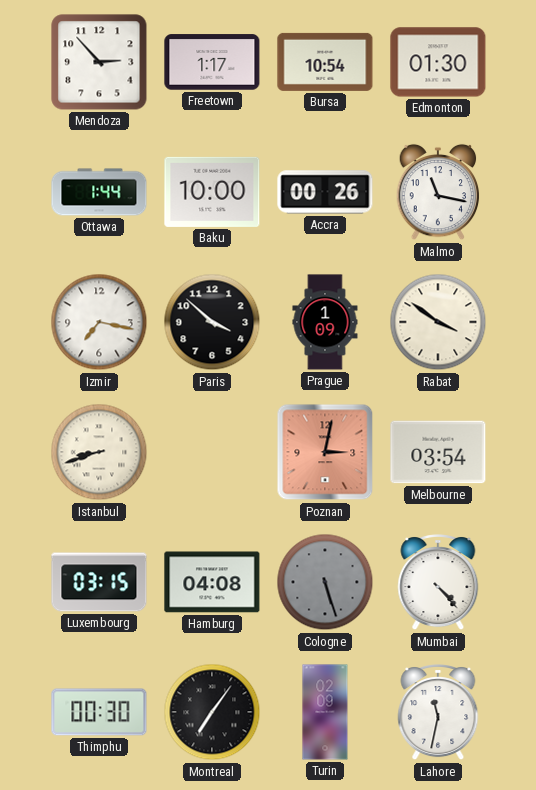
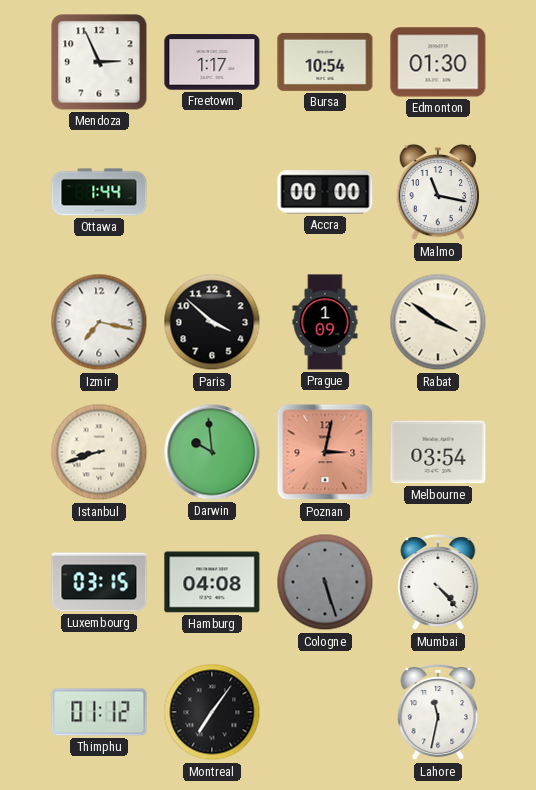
Mendoza: 2:53 -> 2:56 (99, 62)
Baku: 10:00 -> none (212, 192)
Accra: 00:26 -> 00:00 (325, 192)
Darwin: none -> 9:59 (212, 452)
Thimphu: 00:30 -> 01:12 (99, 712)
Turin: 02:09 -> none (325, 712)
